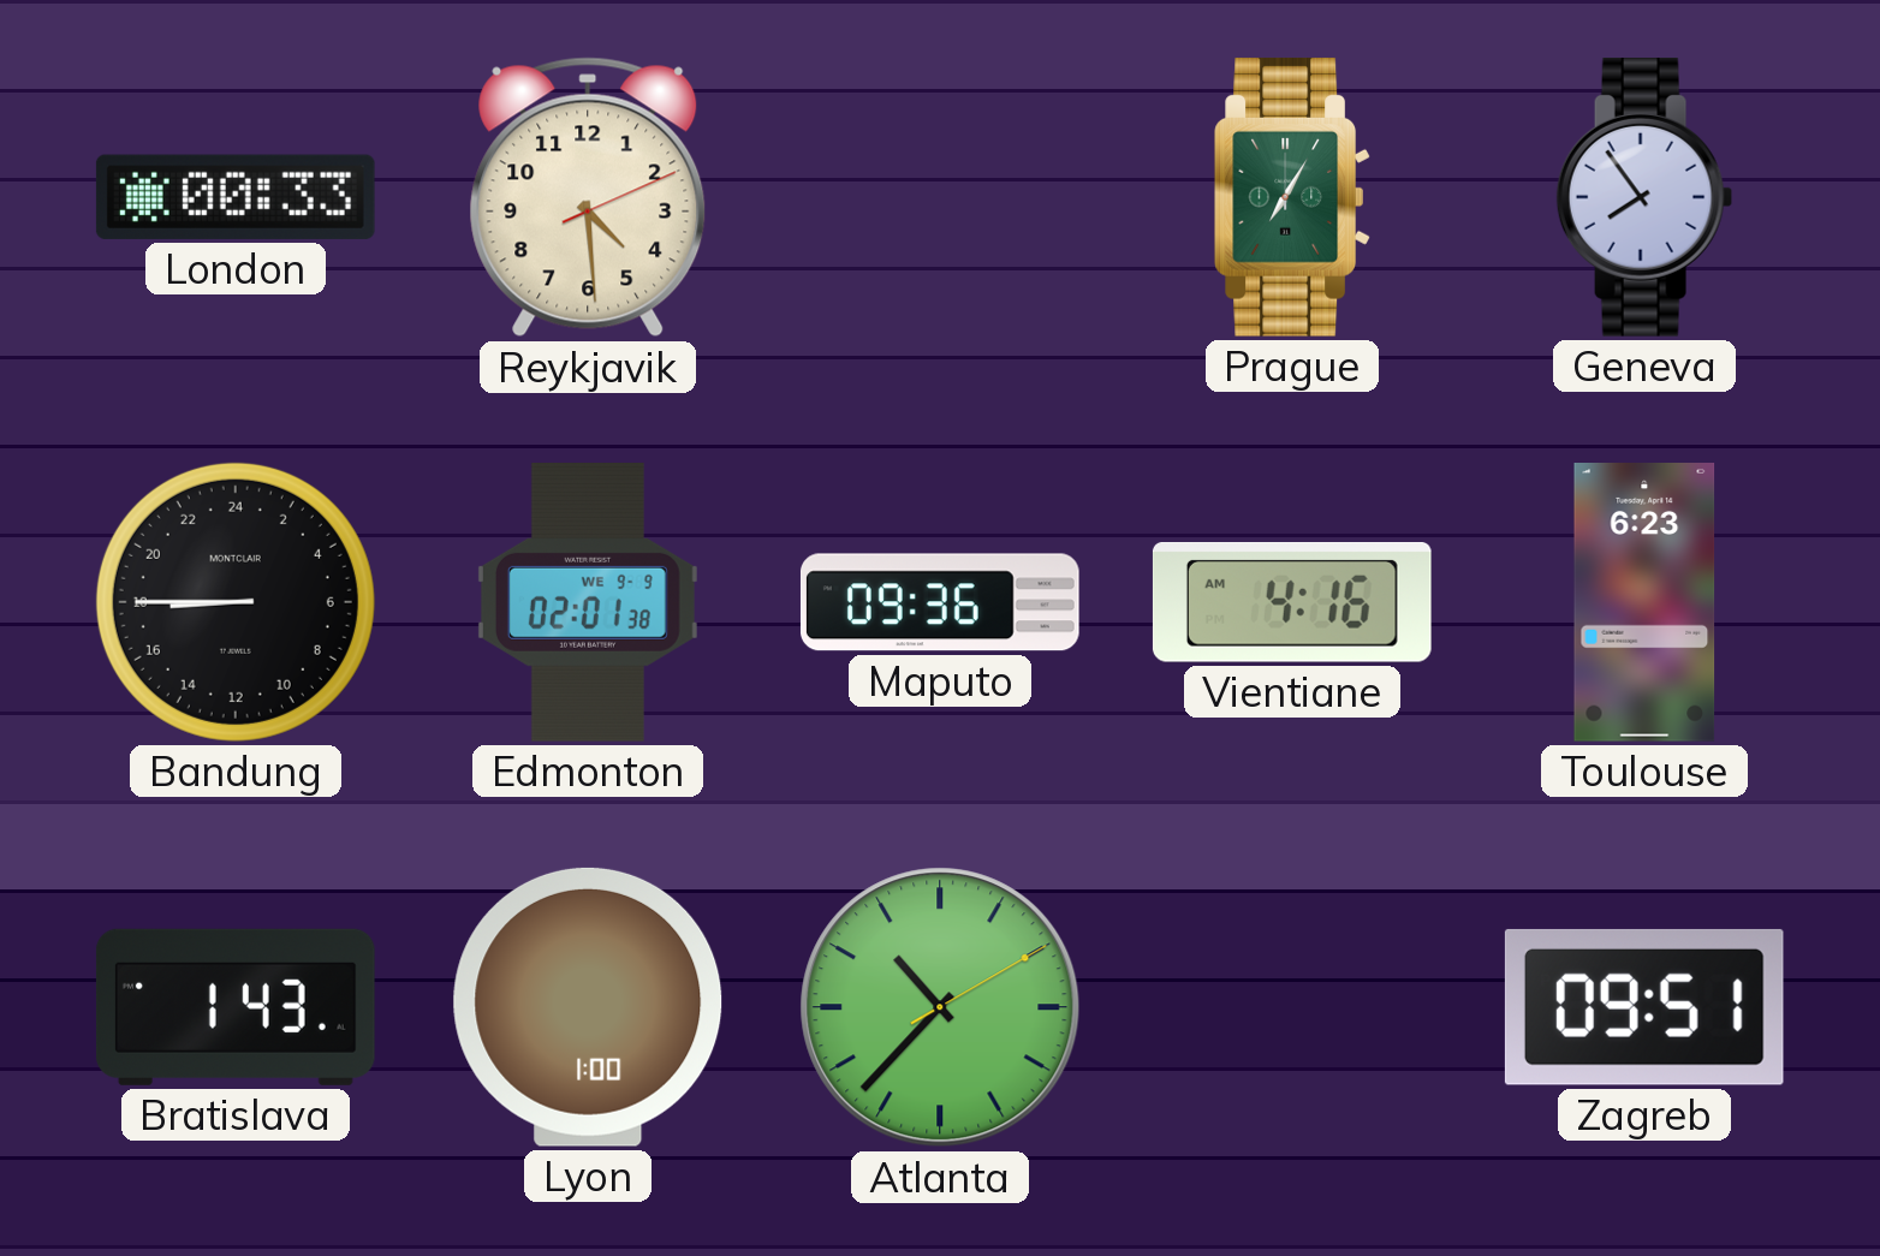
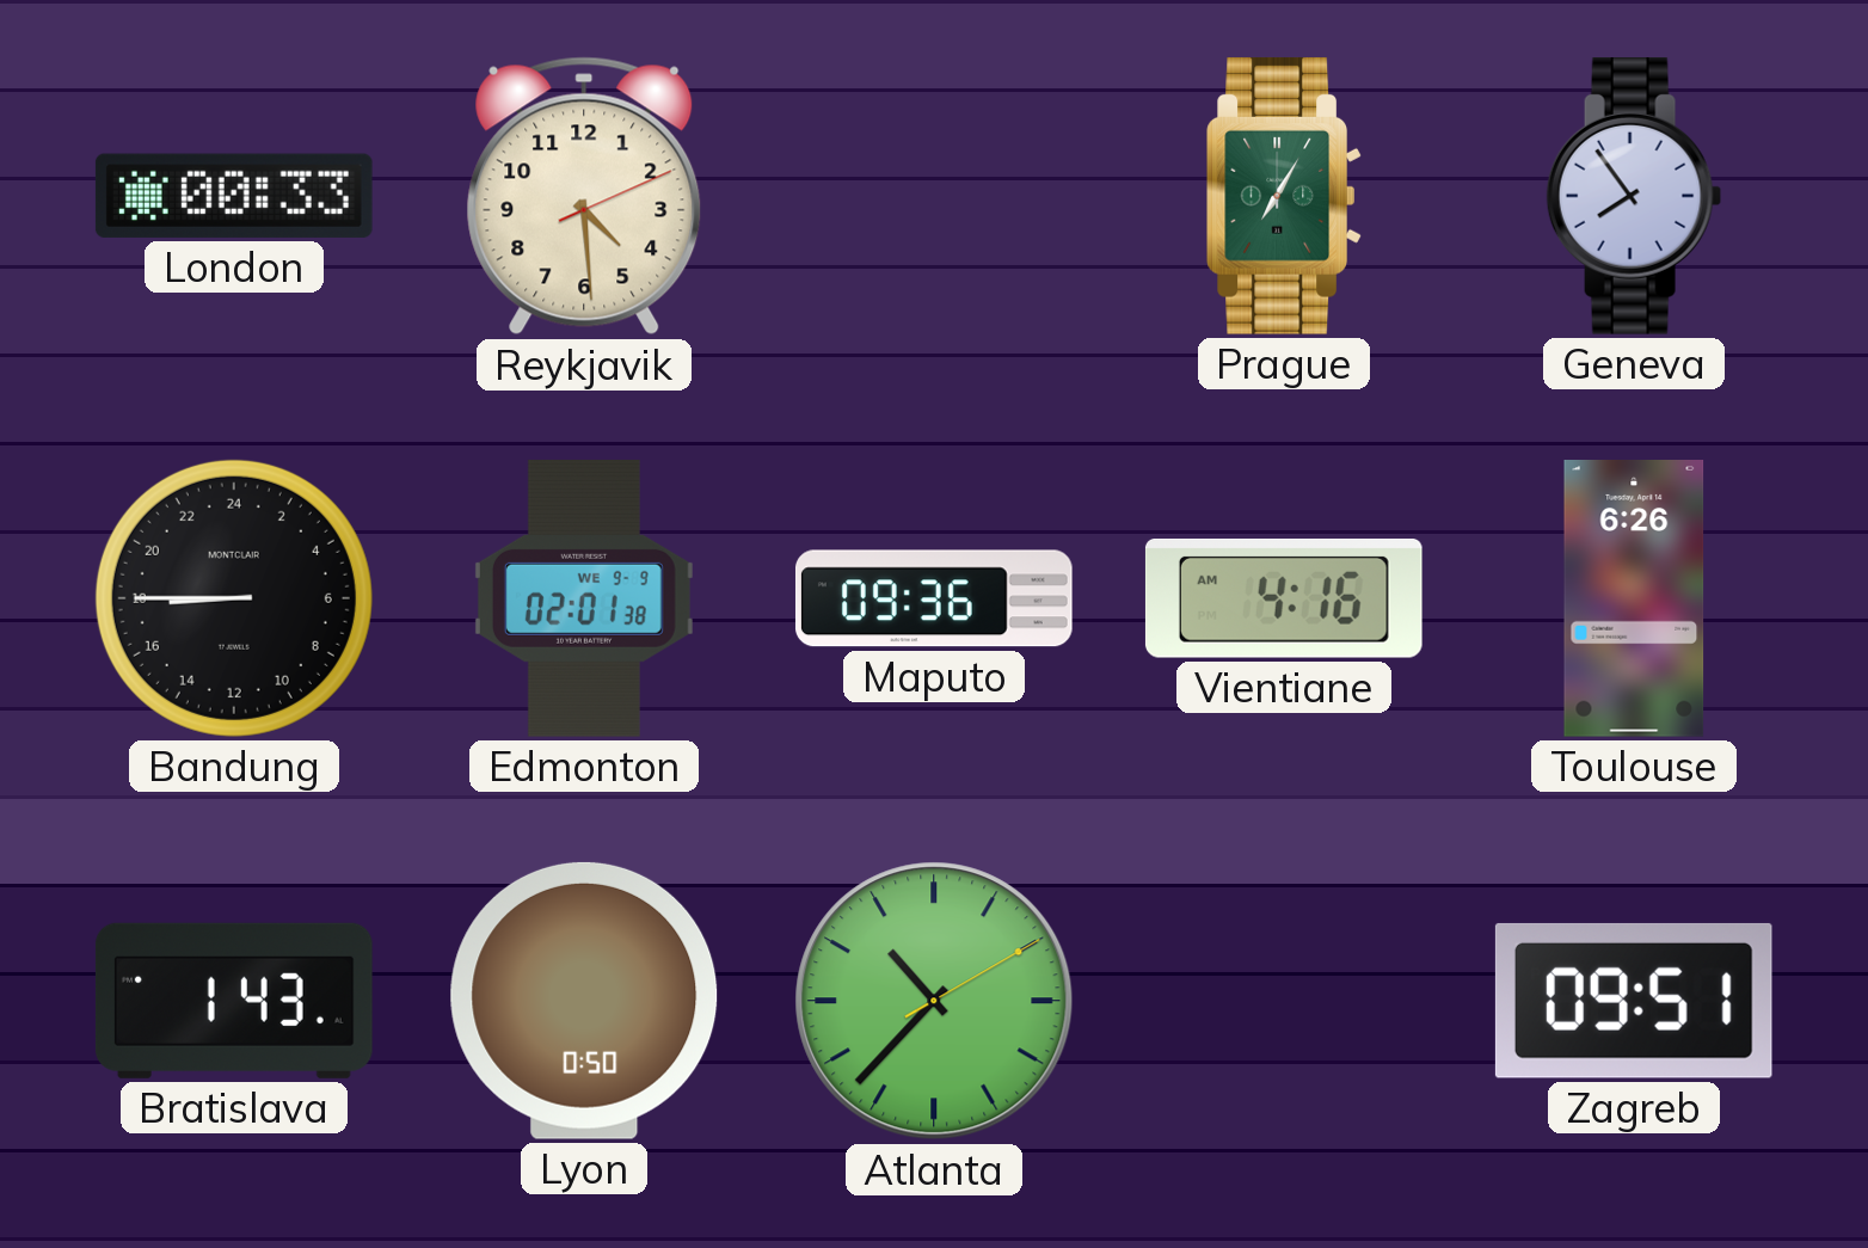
Toulouse: 6:23 -> 6:26 (1634, 600)
Lyon: 1:00 -> 0:50 (584, 1001)
